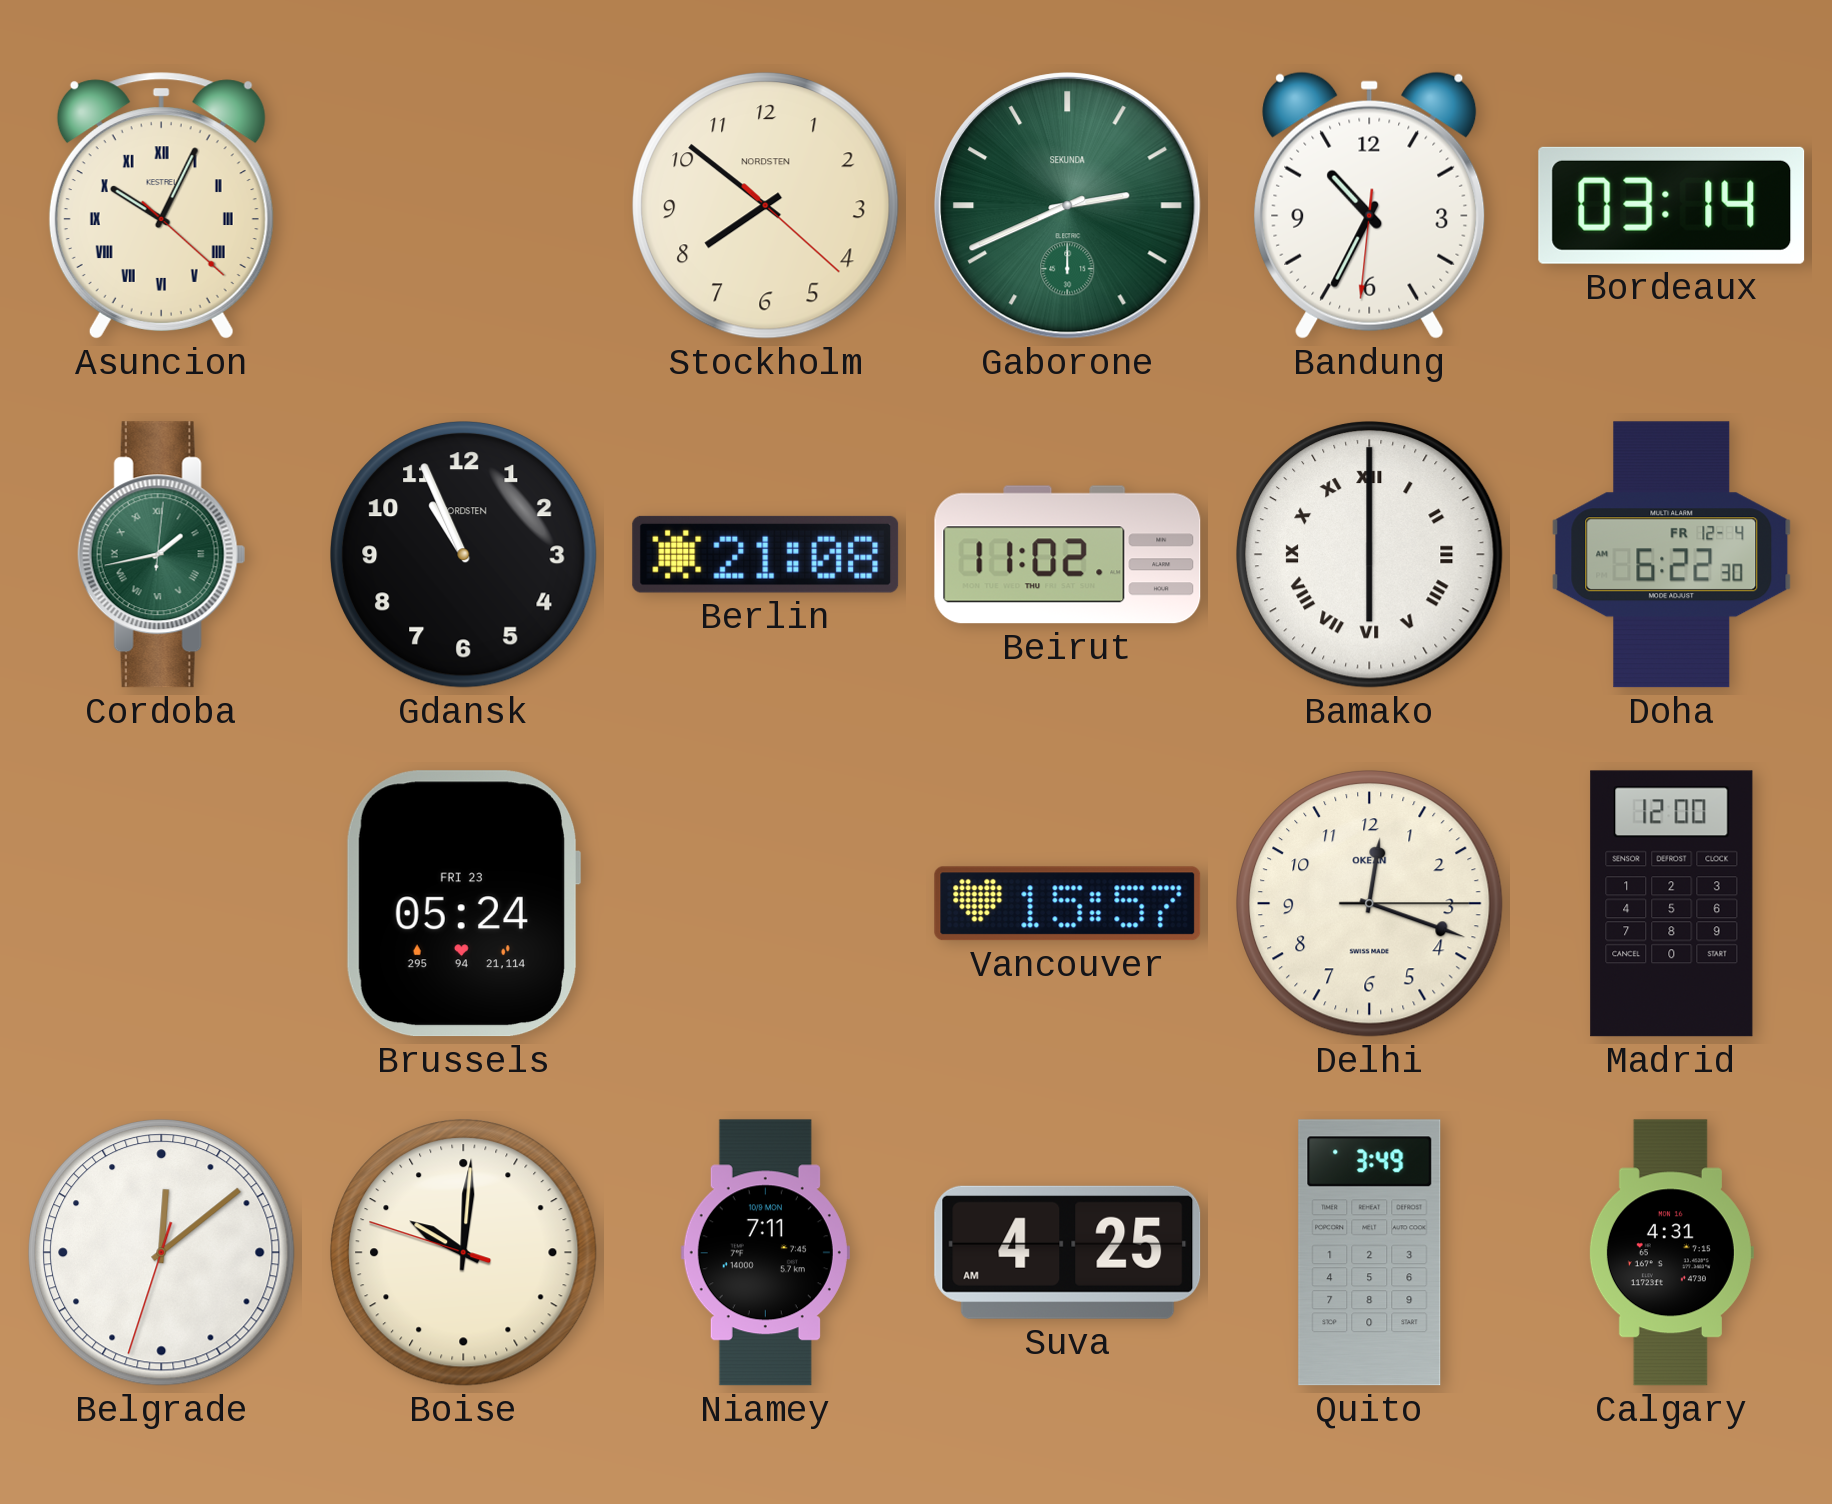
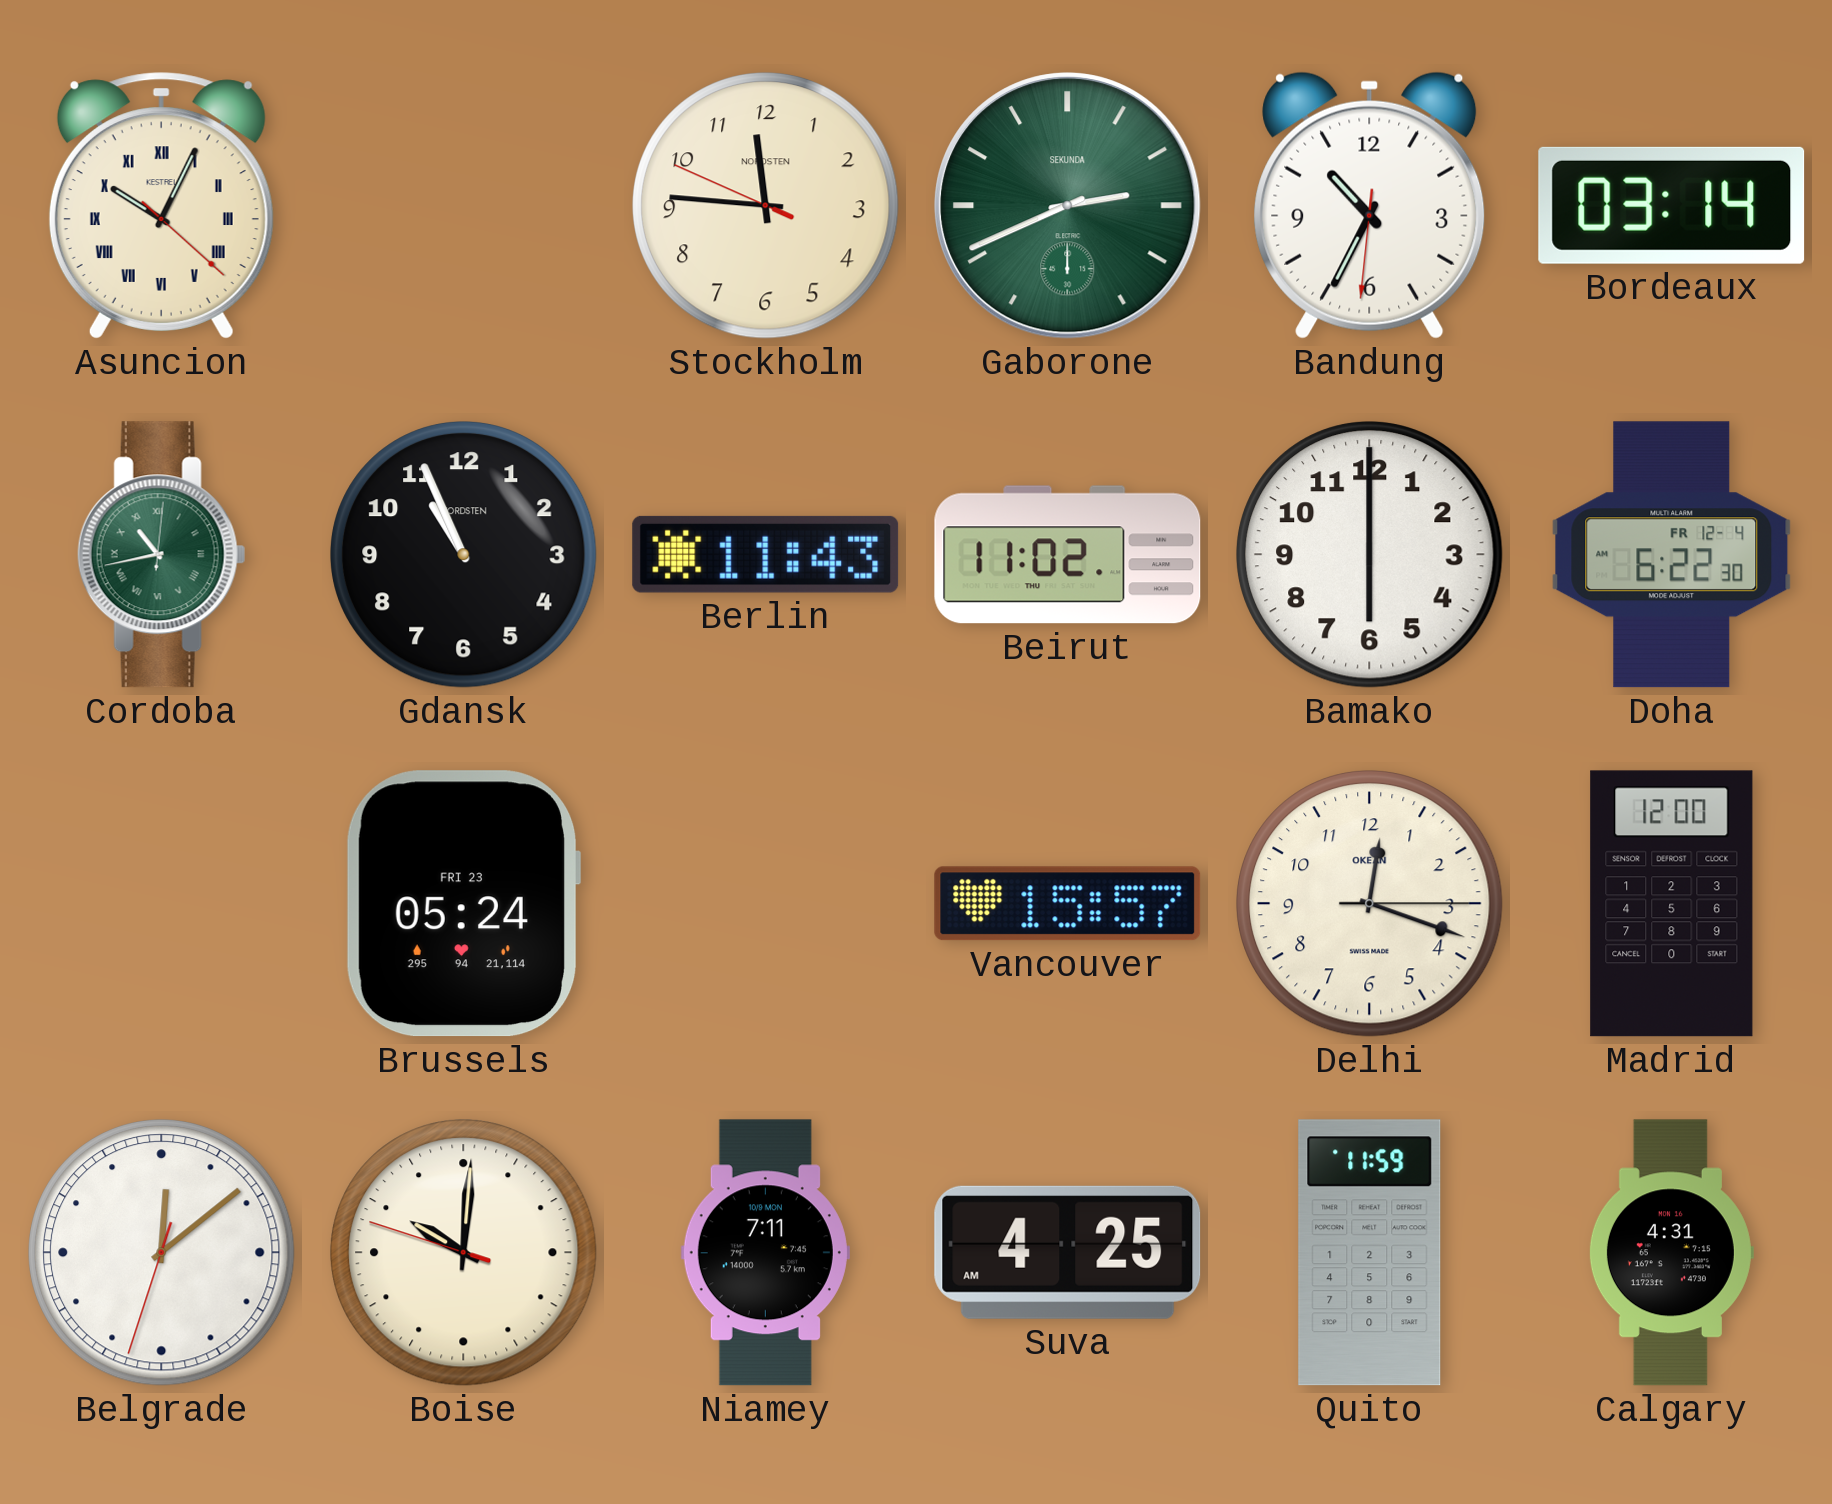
Stockholm: 7:51 -> 11:45 (766, 206)
Cordoba: 1:43 -> 10:43 (161, 555)
Berlin: 21:08 -> 11:43 (766, 554)
Bamako numerals: Roman -> Arabic (1370, 555)
Quito: 3:49 -> 11:59 (1370, 1253)
